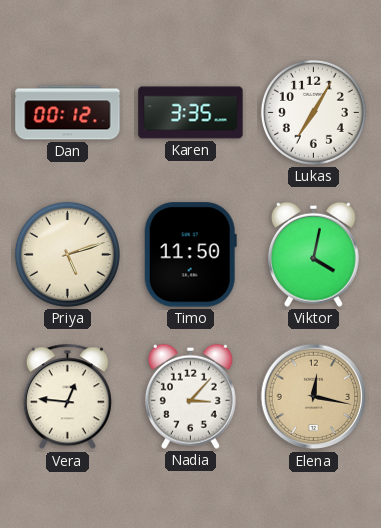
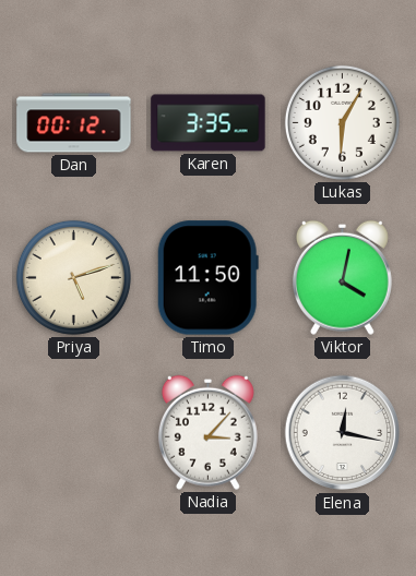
Lukas: 7:05 -> 6:05 (342, 122)
Vera: 12:46 -> none (67, 397)
Elena dial: champagne -> white (343, 433)
